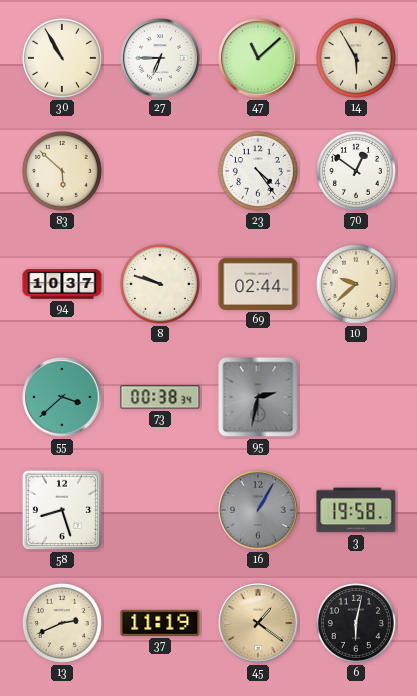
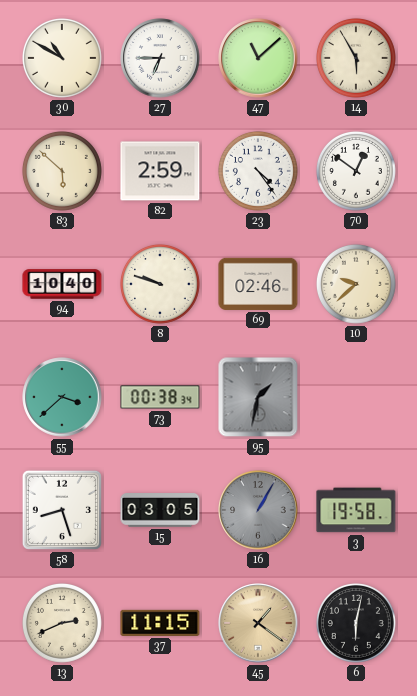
30: 10:55 -> 10:50 (62, 58)
82: none -> 2:59 (160, 171)
94: 10:37 -> 10:40 (62, 284)
69: 02:44 -> 02:46 (258, 284)
95: 2:32 -> 1:32 (258, 397)
15: none -> 03:05 (160, 510)
37: 11:19 -> 11:15 (160, 623)
